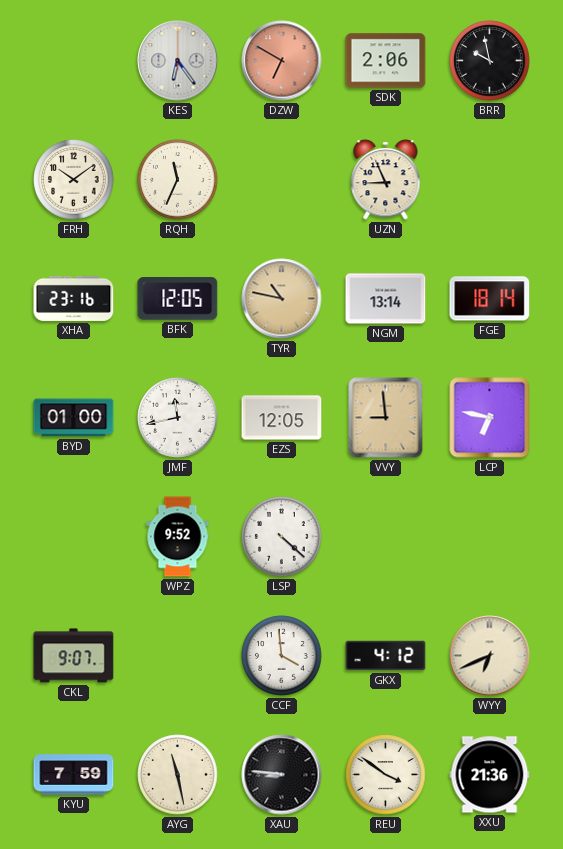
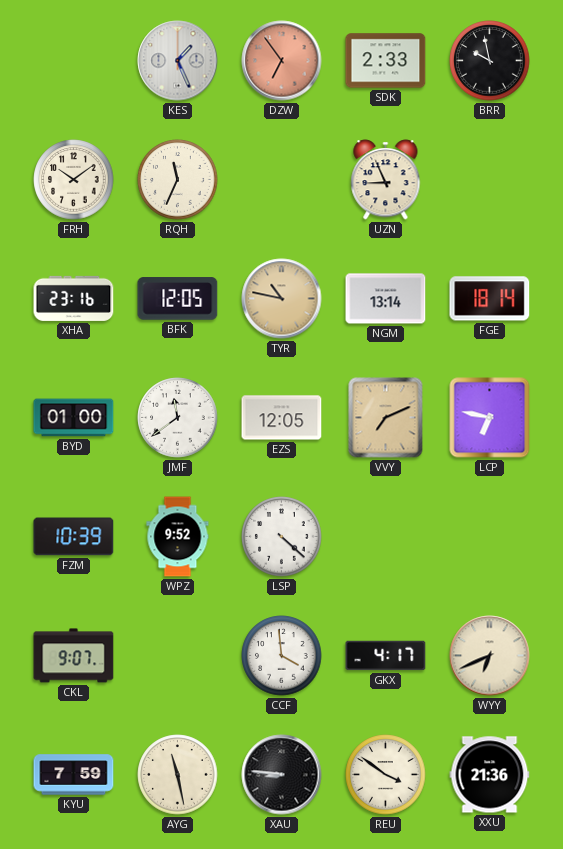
KES: 6:24 -> 1:26 (178, 61)
DZW: 6:50 -> 6:54 (282, 61)
SDK: 2:06 -> 2:33 (386, 61)
JMF: 11:43 -> 11:39 (178, 418)
VVY: 8:59 -> 7:11 (386, 418)
FZM: none -> 10:39 (74, 537)
GKX: 4:12 -> 4:17 (386, 656)
